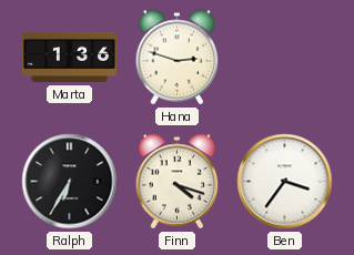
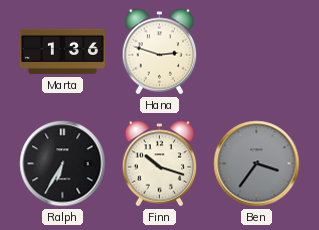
Finn: 4:18 -> 10:18 (160, 164)
Ben dial: white -> grey (257, 164)
